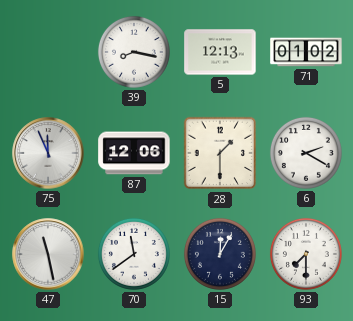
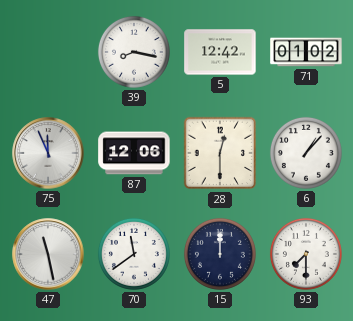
5: 12:13 -> 12:42 (220, 52)
28: 1:30 -> 12:30 (220, 153)
6: 2:20 -> 1:07 (306, 153)
15: 12:05 -> 12:00 (220, 254)
